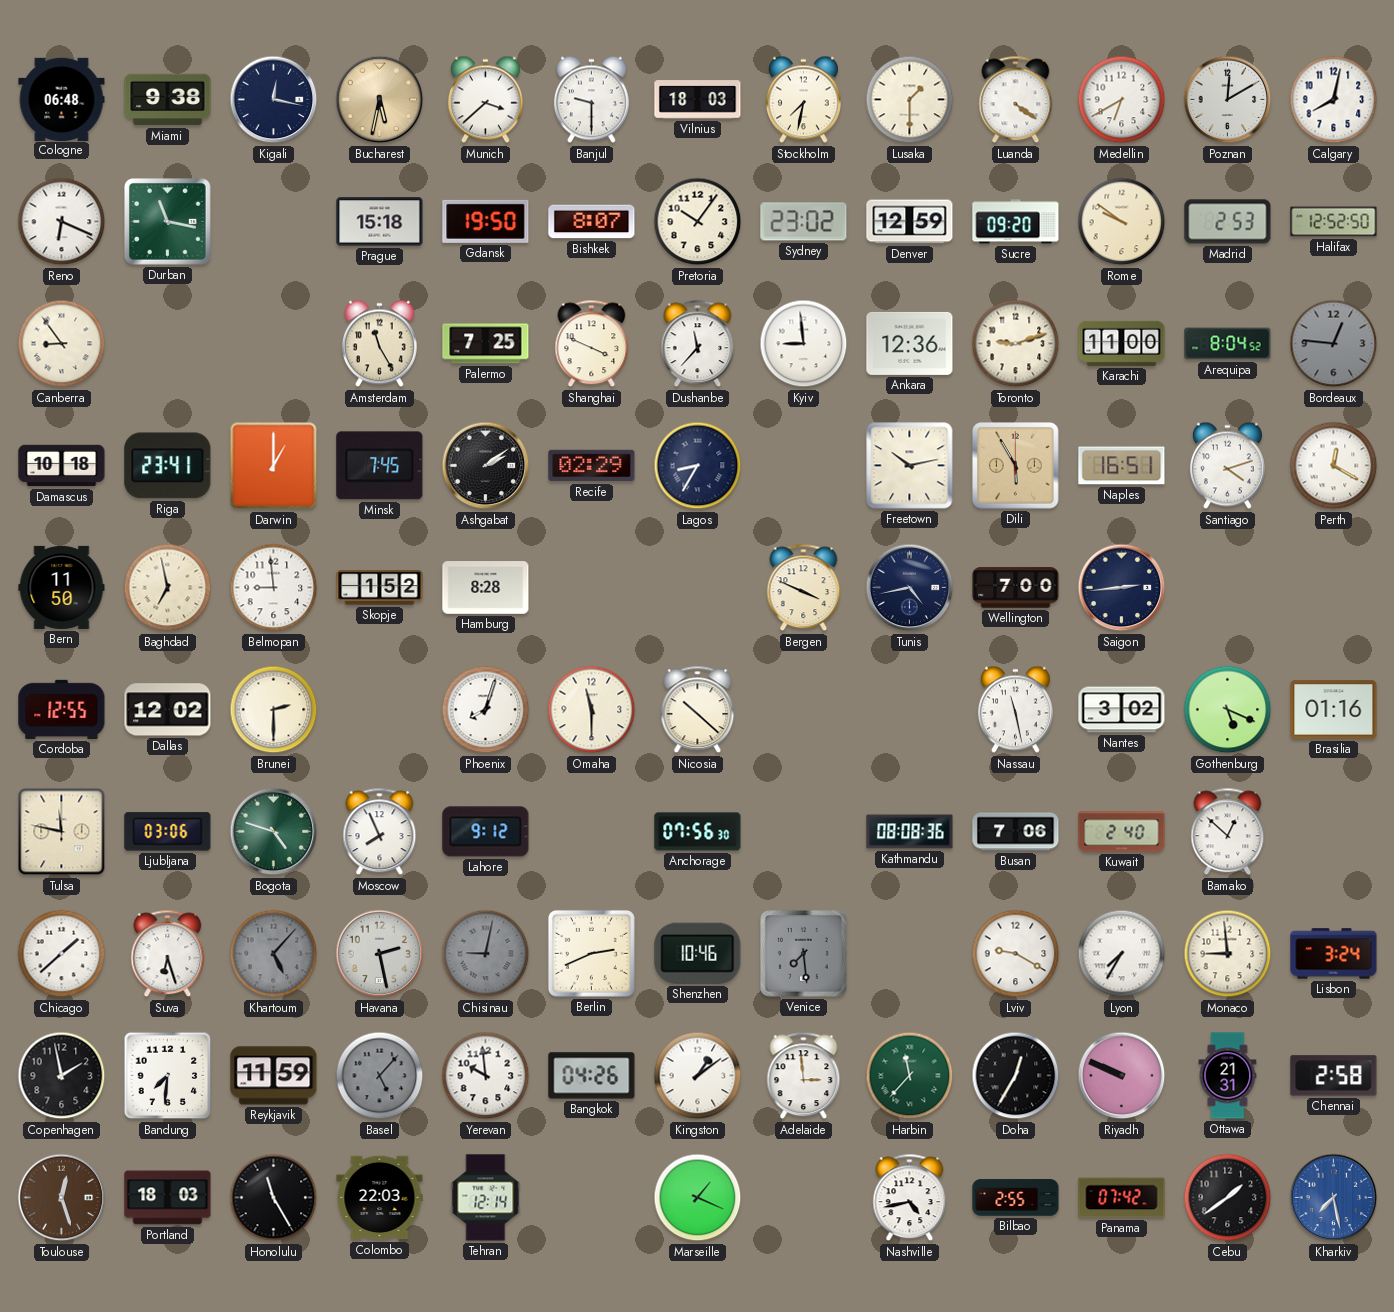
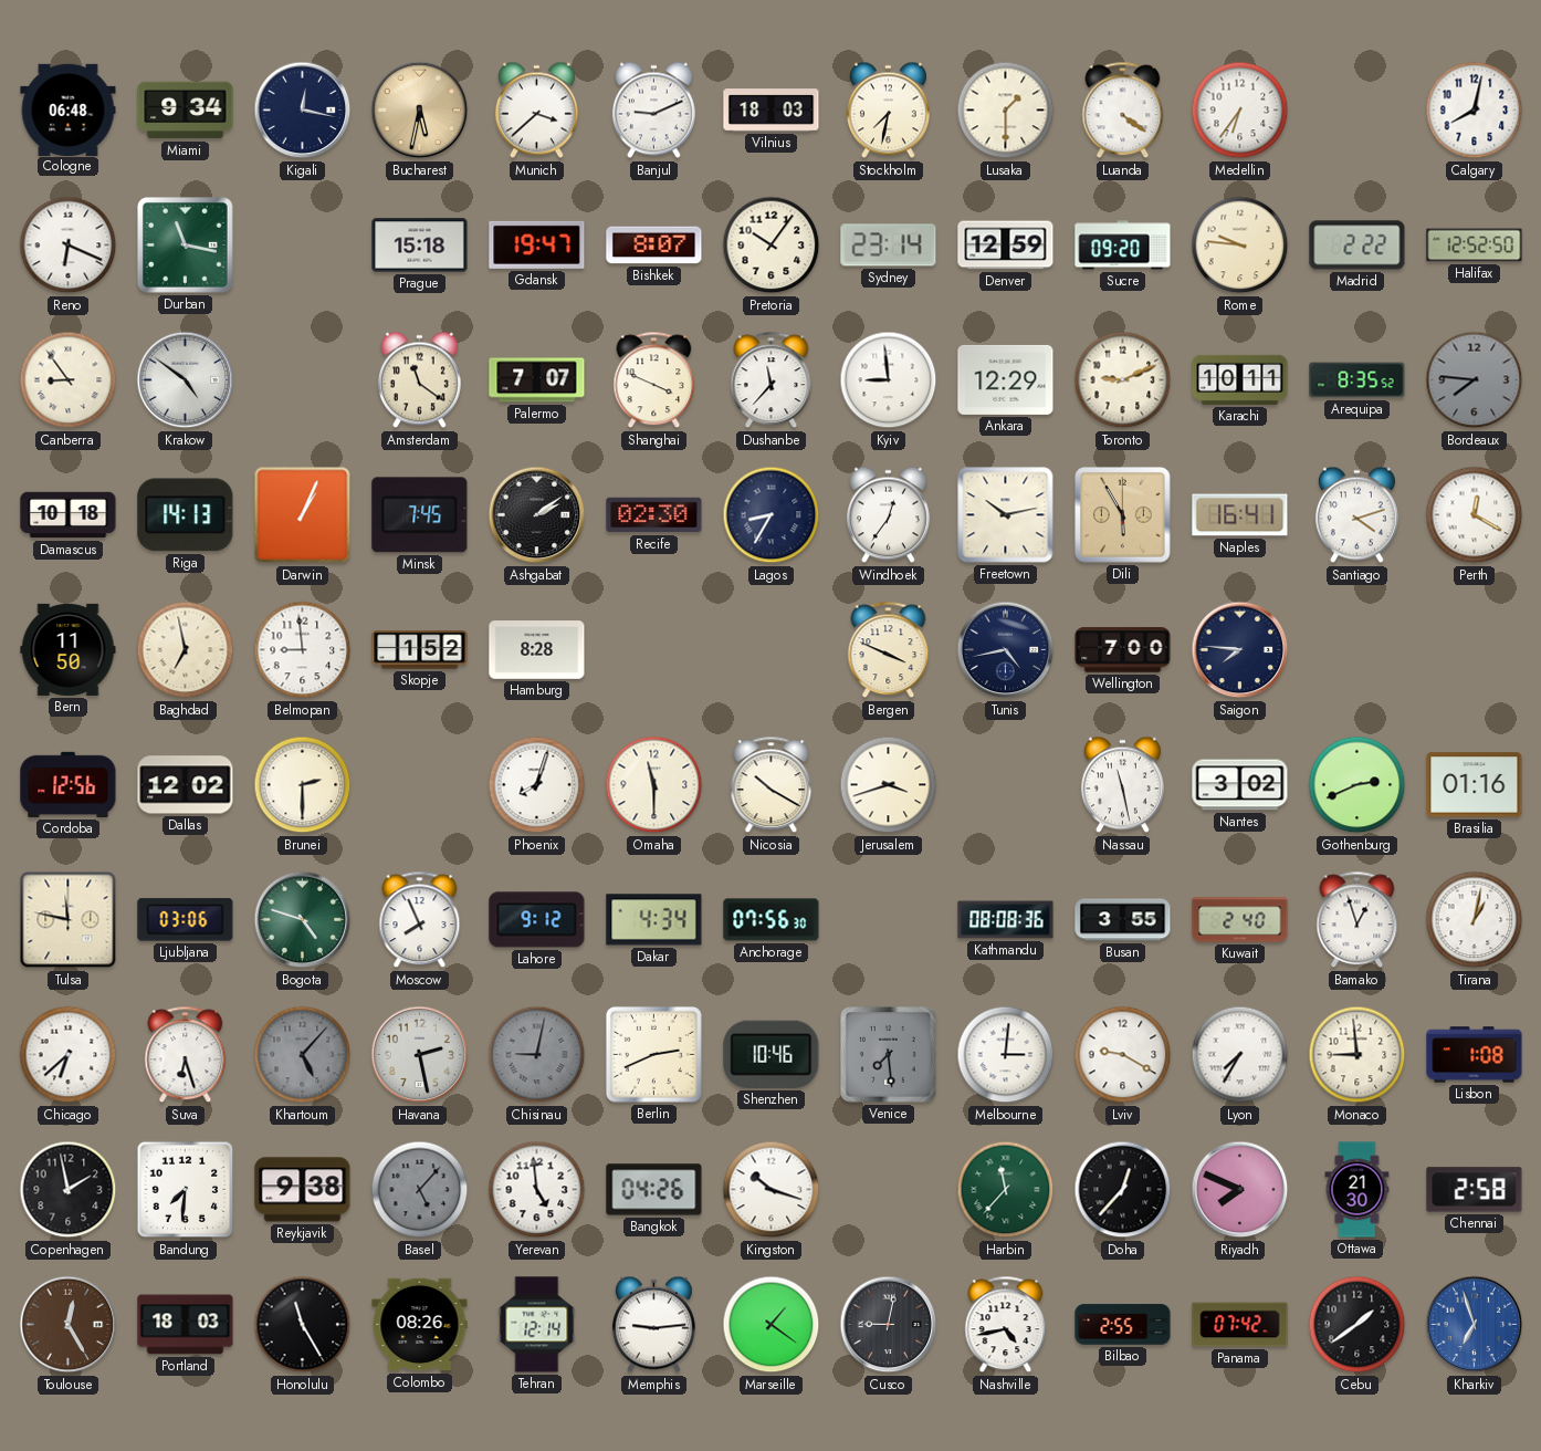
Miami: 9:38 -> 9:34 (186, 111)
Banjul: 9:30 -> 9:11 (653, 111)
Medellin: 6:40 -> 6:36 (1240, 111)
Poznan: 12:10 -> none (1228, 100)
Gdansk: 19:50 -> 19:47 (537, 244)
Sydney: 23:02 -> 23:14 (889, 246)
Rome: 9:51 -> 9:46 (1240, 246)
Madrid: 2:53 -> 2:22 (1357, 246)
Krakow: none -> 4:51 (186, 380)
Amsterdam: 11:25 -> 11:21 (419, 380)
Palermo: 7:25 -> 7:07 (537, 380)
Ankara: 12:36 -> 12:29 (1006, 379)
Toronto: 9:12 -> 9:11 (1123, 380)
Karachi: 11:00 -> 10:11 (1240, 379)
Arequipa: 8:04 -> 8:35 (1357, 380)
Bordeaux: 12:46 -> 7:46 (1475, 380)
Riga: 23:41 -> 14:13 (186, 515)
Darwin: 1:00 -> 1:04 (303, 515)
Recife: 02:29 -> 02:30 (654, 515)
Windhoek: none -> 12:36 (888, 515)
Naples: 16:51 -> 16:41 (1240, 515)
Saigon: 2:44 -> 7:46 (1240, 650)
Cordoba: 12:55 -> 12:56 (69, 784)
Nicosia: 10:22 -> 10:20 (772, 785)
Jerusalem: none -> 3:42 (889, 785)
Gothenburg: 5:19 -> 2:41 (1357, 785)
Dakar: none -> 4:34 (654, 920)
Busan: 7:06 -> 3:55 (1123, 920)
Bamako: 12:52 -> 12:57 (1357, 920)
Tirana: none -> 1:02 (1475, 920)
Chicago: 1:38 -> 6:38 (69, 1055)
Melbourne: none -> 3:01 (1006, 1055)
Lisbon: 3:24 -> 1:08 (1475, 1055)
Reykjavik: 11:59 -> 9:38 (303, 1190)
Yerevan: 9:59 -> 4:59 (537, 1190)
Kingston: 1:09 -> 10:18 (772, 1190)
Adelaide: 2:59 -> none (804, 1076)
Doha: 12:35 -> 12:37 (1123, 1190)
Riyadh: 9:49 -> 7:49 (1240, 1190)
Ottawa: 21:31 -> 21:30 (1357, 1190)
Toulouse: 12:27 -> 12:25 (69, 1325)
Colombo: 22:03 -> 08:26 (420, 1325)
Memphis: none -> 9:14 (653, 1325)
Marseille: 1:19 -> 1:21 (772, 1325)
Cusco: none -> 9:02 (889, 1325)
Kharkiv: 7:28 -> 6:57 (1475, 1325)
